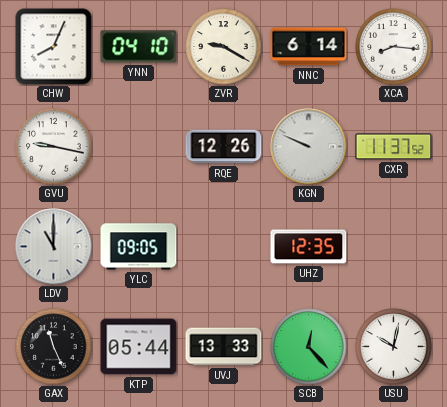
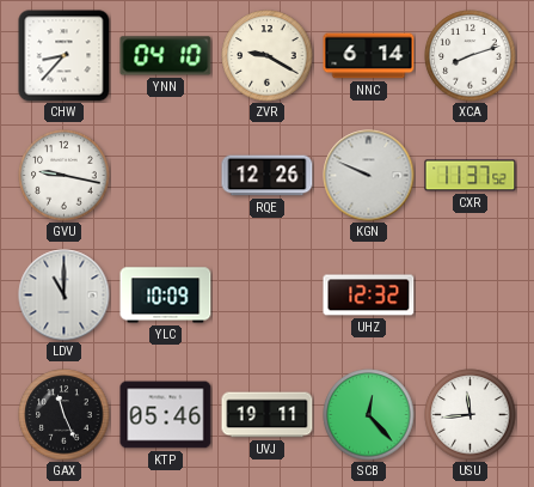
CHW: 8:04 -> 8:37 (65, 56)
XCA: 8:16 -> 8:12 (471, 56)
YLC: 09:05 -> 10:09 (166, 296)
UHZ: 12:35 -> 12:32 (369, 296)
KTP: 05:44 -> 05:46 (166, 415)
UVJ: 13:33 -> 19:11 (268, 415)
USU: 10:02 -> 11:44 (471, 415)
